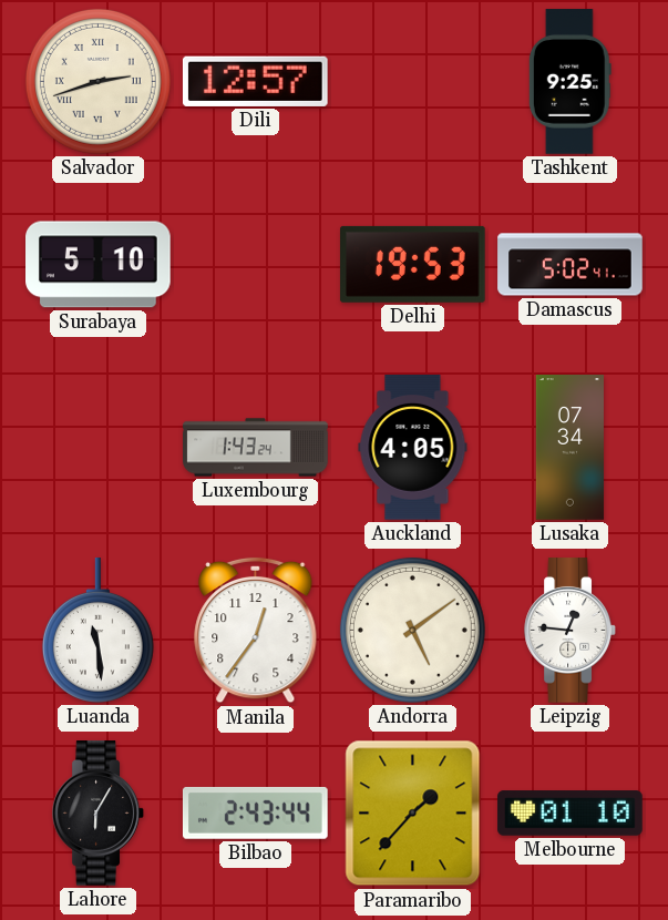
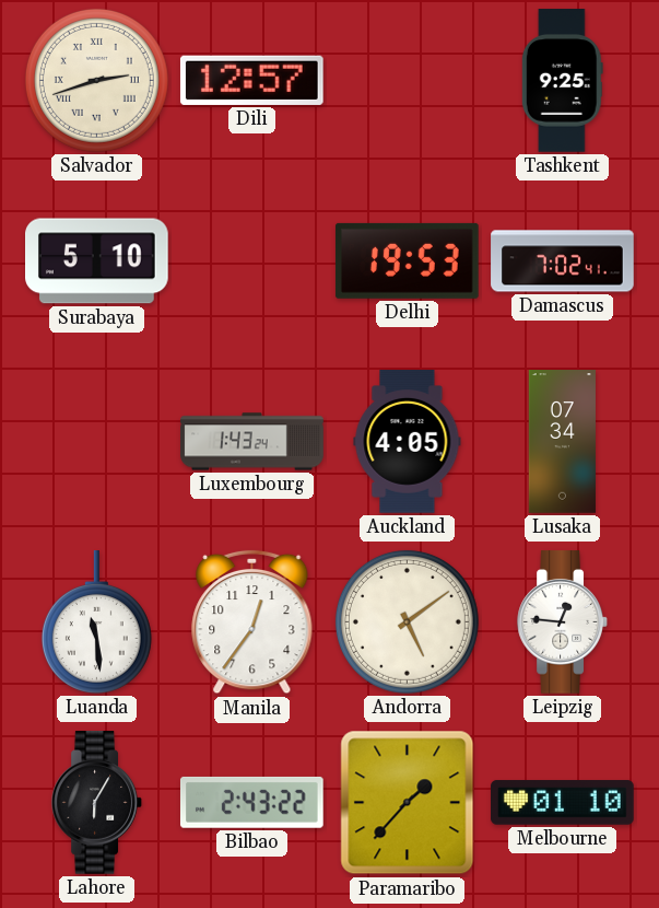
Damascus: 5:02 -> 7:02 (563, 261)
Bilbao: 2:43:44 -> 2:43:22 (251, 802)
